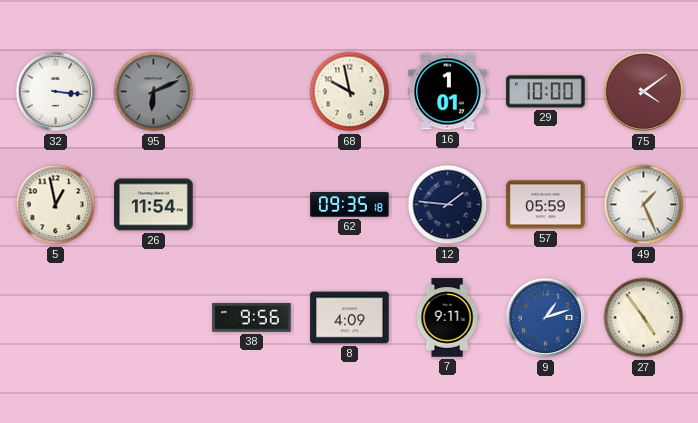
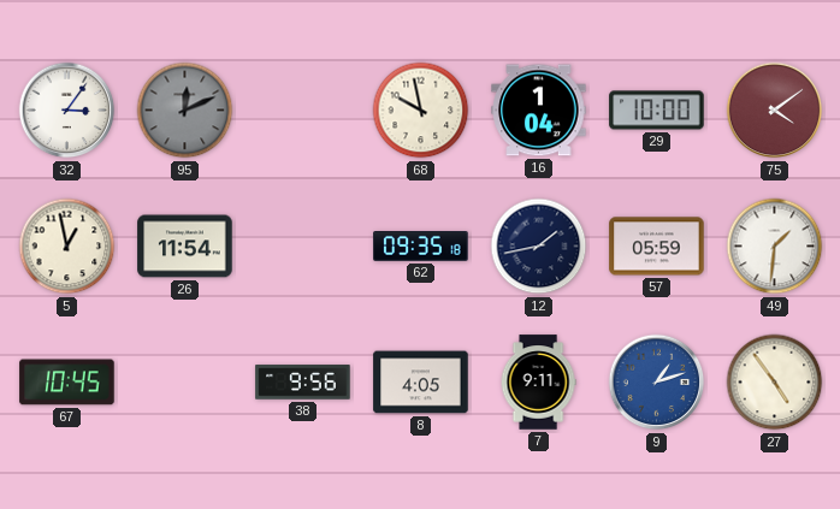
32: 3:16 -> 3:06 (67, 111)
95: 6:11 -> 12:11 (185, 111)
16: 1:01 -> 1:04 (539, 111)
12: 1:46 -> 1:43 (539, 247)
49: 1:26 -> 1:31 (775, 247)
67: none -> 10:45 (67, 383)
8: 4:09 -> 4:05 (421, 383)
